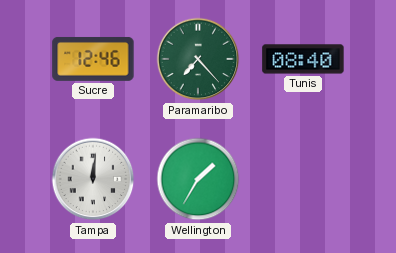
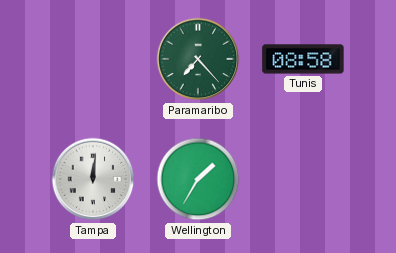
Sucre: 12:46 -> none (93, 59)
Tunis: 08:40 -> 08:58 (303, 59)
